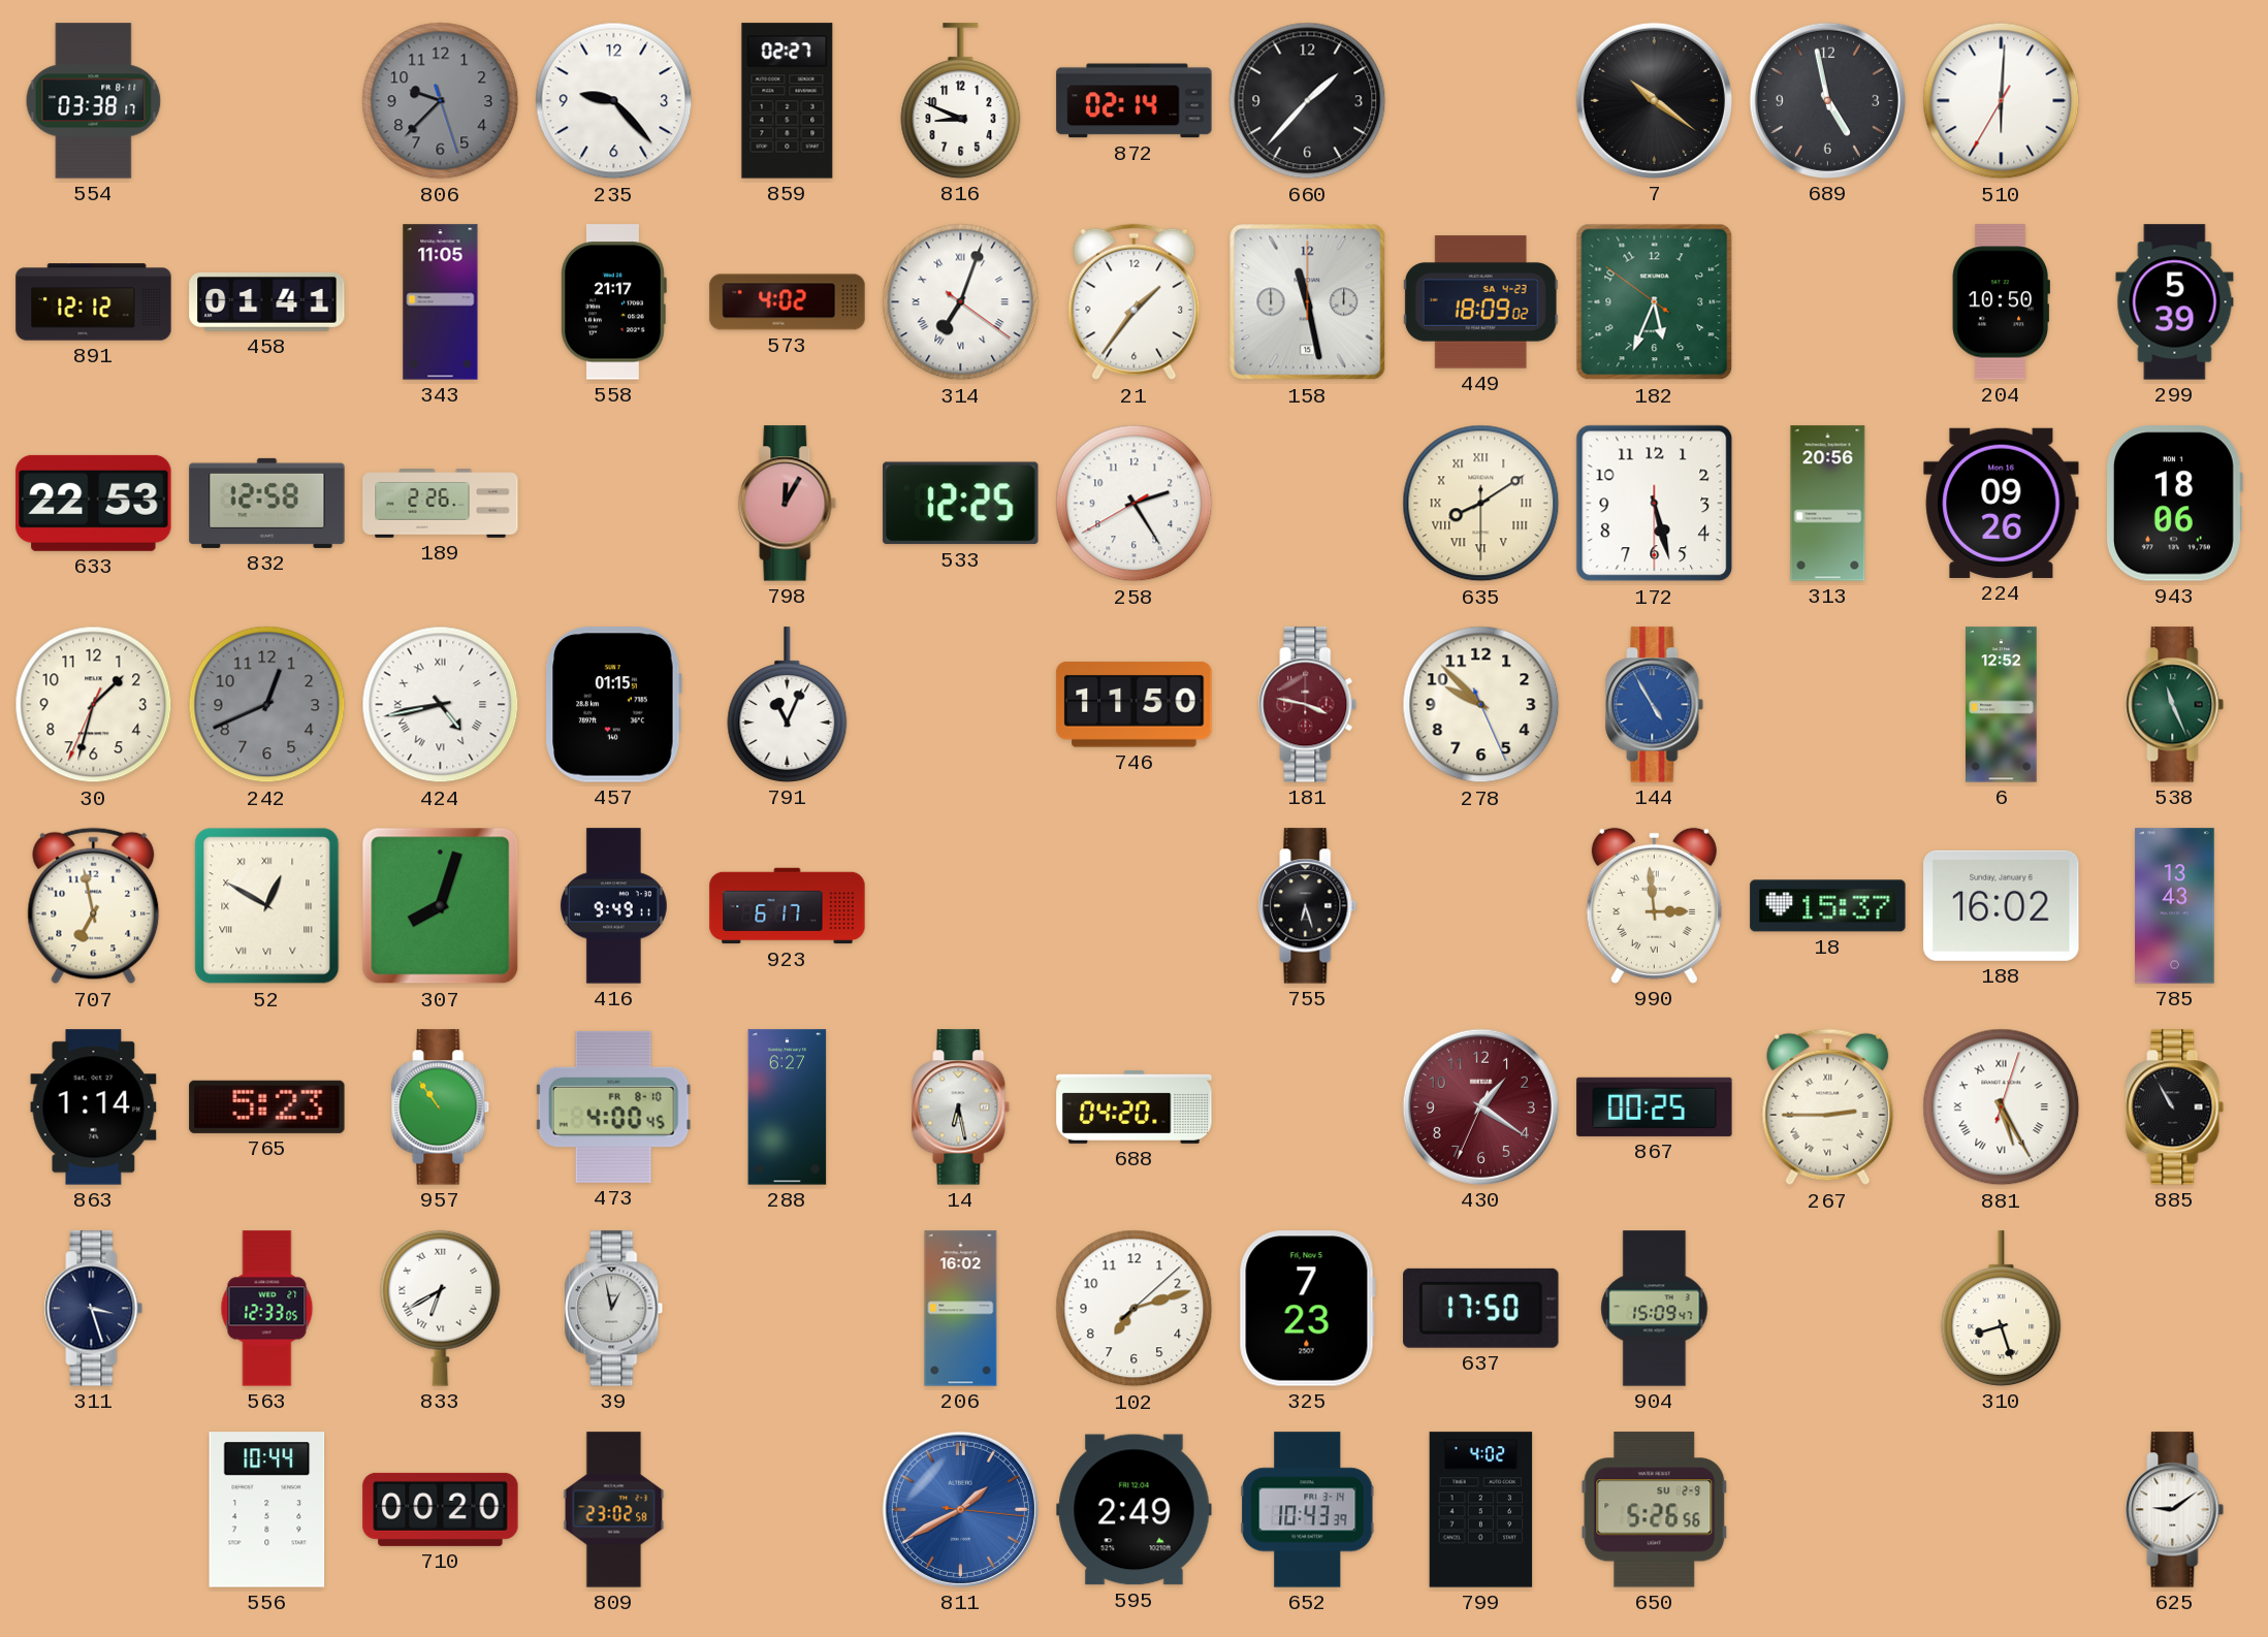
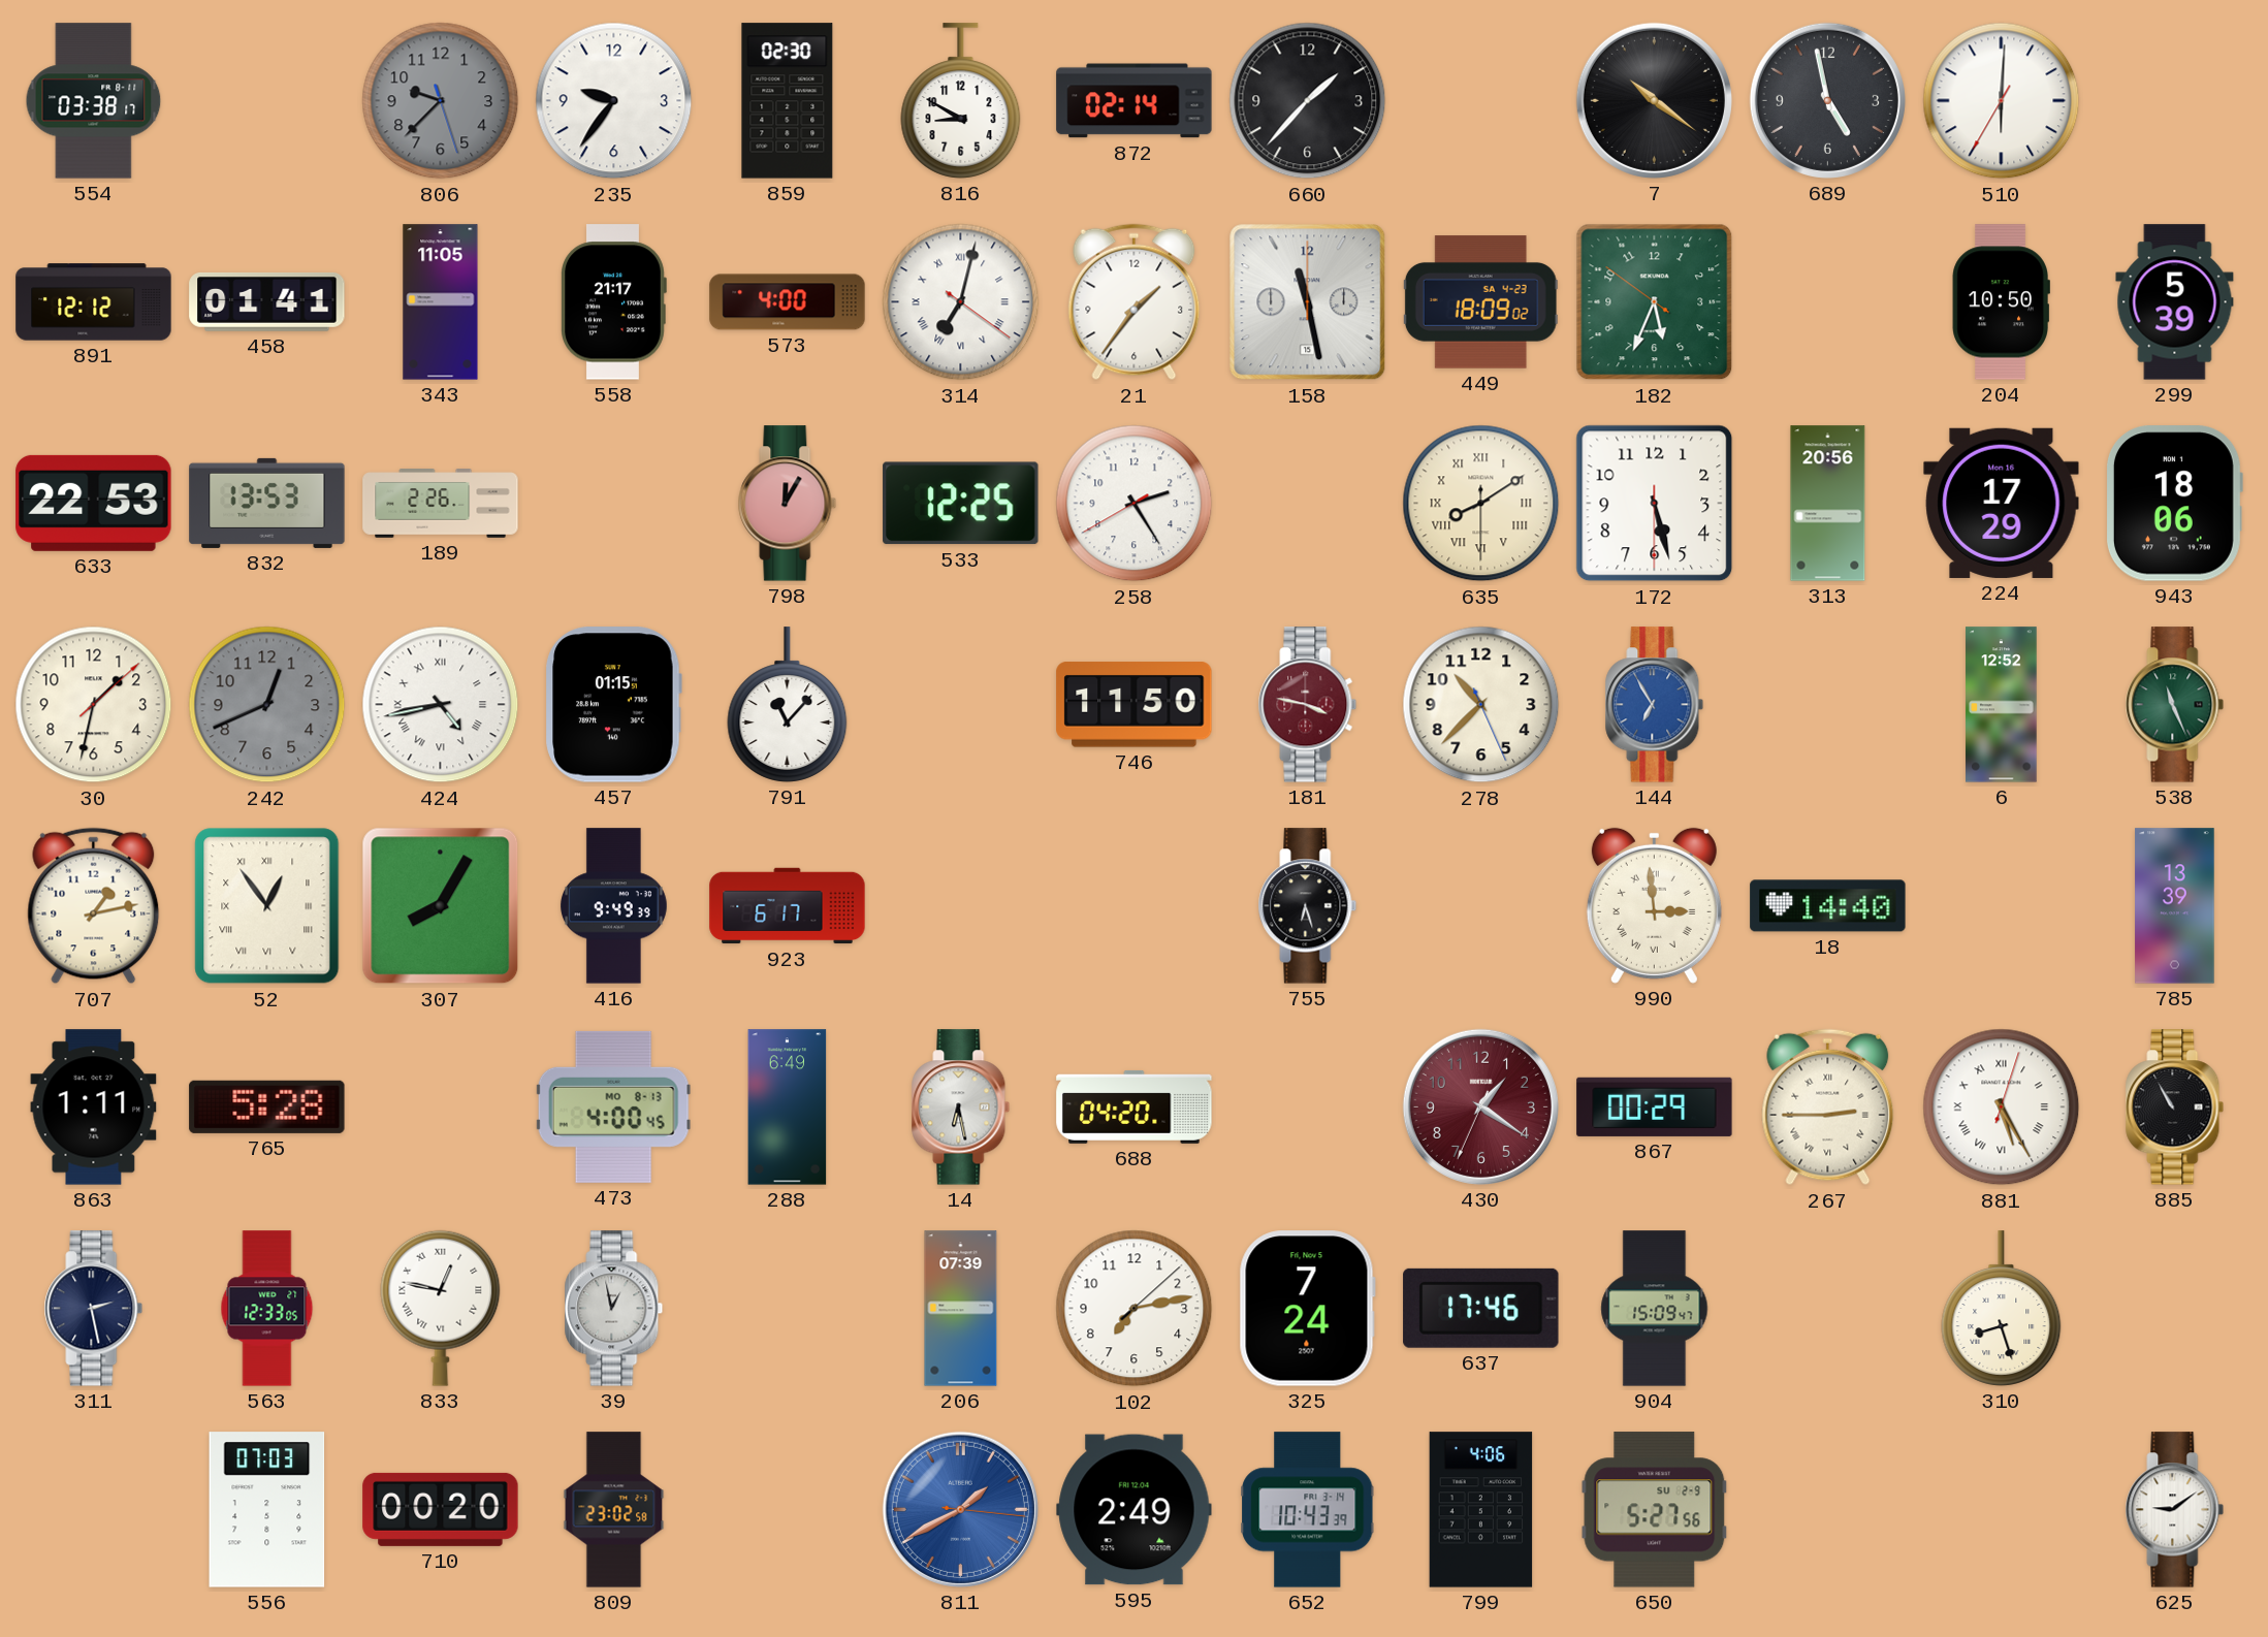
235: 9:23 -> 9:36 (614, 101)
859: 02:27 -> 02:30 (788, 101)
816: 8:49 -> 8:50 (961, 101)
573: 4:02 -> 4:00 (788, 302)
314: 7:03 -> 7:02 (961, 302)
832: 12:58 -> 13:53 (267, 503)
224: 09:26 -> 17:29 (2002, 503)
30: 1:32:34 -> 1:32:08 (94, 705)
791: 11:04 -> 11:07 (788, 705)
278: 9:52 -> 10:37 (1481, 705)
144: 4:55 -> 6:55 (1655, 705)
707: 6:58 -> 1:13 (94, 906)
52: 12:50 -> 12:54 (267, 906)
307: 8:03 -> 8:05 (441, 906)
416: 9:49:11 -> 9:49:39 (613, 906)
18: 15:37 -> 14:40 (1828, 906)
188: 16:02 -> none (2002, 905)
785: 13:43 -> 13:39 (2175, 906)
863: 1:14 -> 1:11 (94, 1108)
765: 5:23 -> 5:28 (267, 1106)
957: 10:54 -> none (441, 1108)
473 date: FR 8-10 -> MO 8-13 (613, 1106)
288: 6:27 -> 6:49 (788, 1108)
867: 00:25 -> 00:29 (1655, 1106)
311: 3:27 -> 2:28 (94, 1309)
833: 6:40 -> 12:47 (441, 1308)
206: 16:02 -> 07:39 (961, 1309)
102: 7:12 -> 7:13 (1135, 1309)
325: 7:23 -> 7:24 (1307, 1309)
637: 17:50 -> 17:46 (1481, 1308)
556: 10:44 -> 07:03 (267, 1510)
799: 4:02 -> 4:06 (1481, 1510)
650: 5:26 -> 5:27 (1655, 1510)
